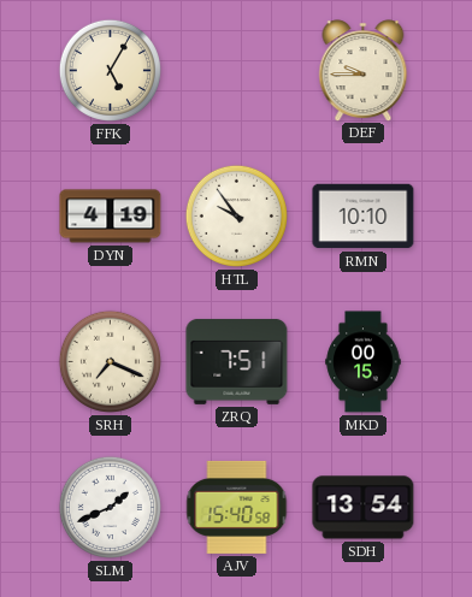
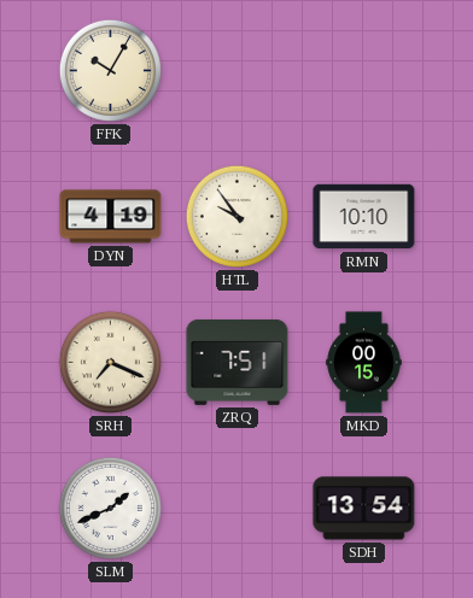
FFK: 5:05 -> 10:05 (110, 70)
DEF: 9:45 -> none (364, 70)
AJV: 15:40 -> none (237, 507)
